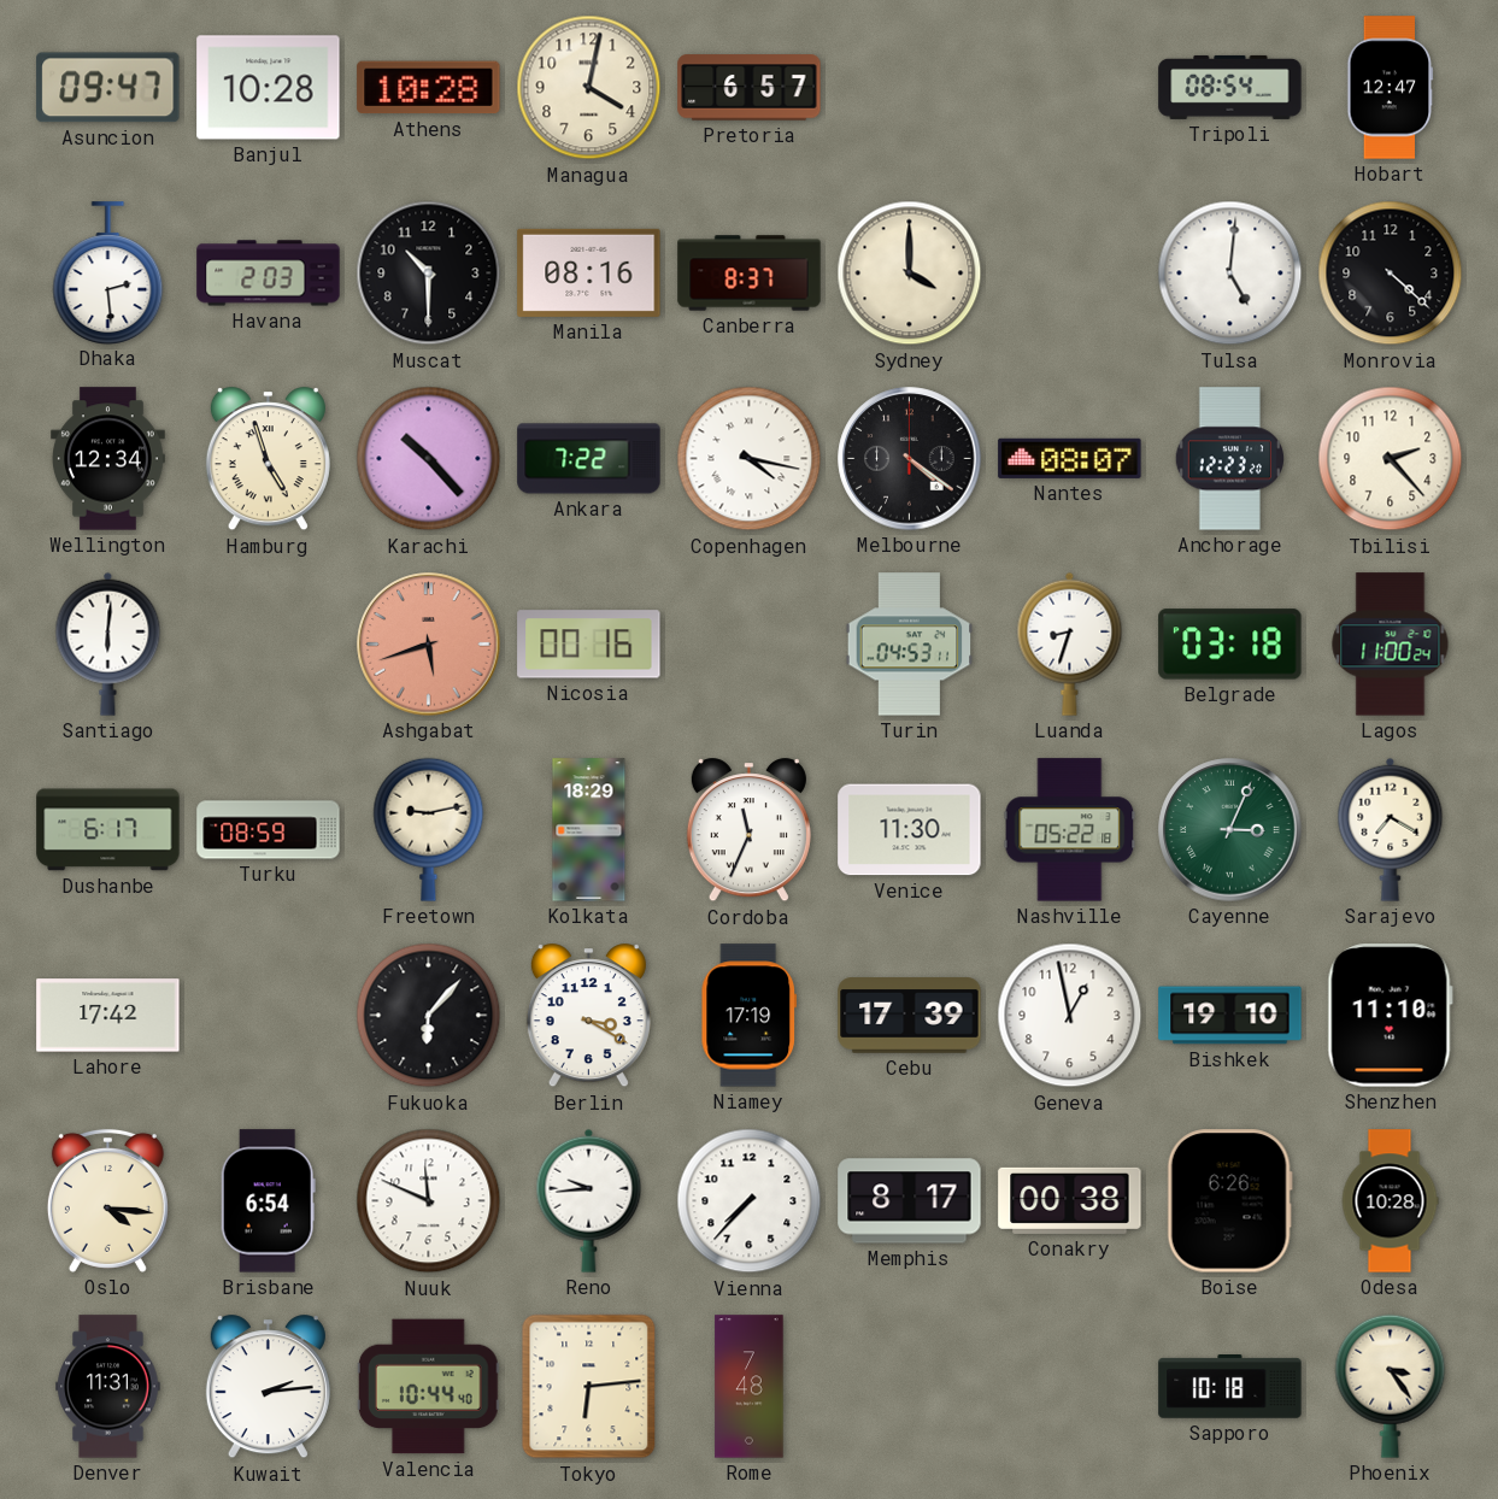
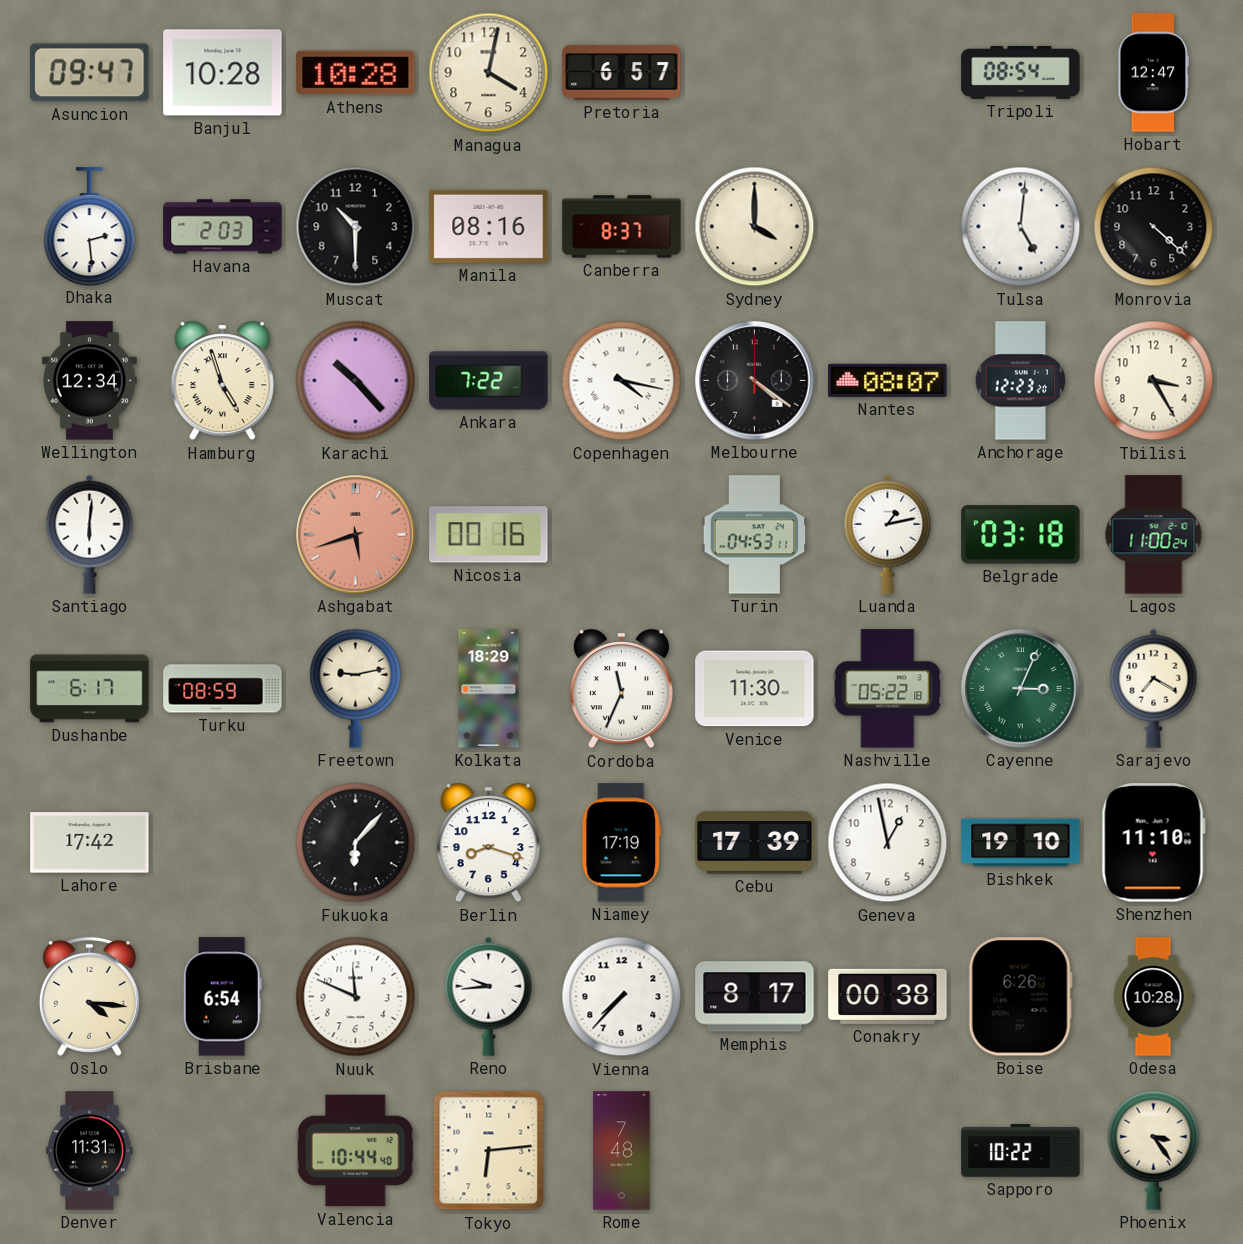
Tbilisi: 2:23 -> 3:25 (1154, 381)
Luanda: 8:33 -> 1:13 (888, 534)
Berlin: 3:20 -> 8:18 (488, 843)
Kuwait: 2:14 -> none (268, 1387)
Sapporo: 10:18 -> 10:22 (1021, 1151)
